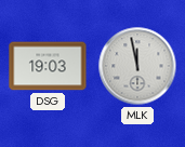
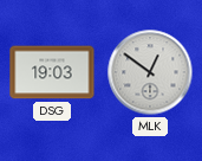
MLK: 11:58 -> 12:51 (150, 72)
